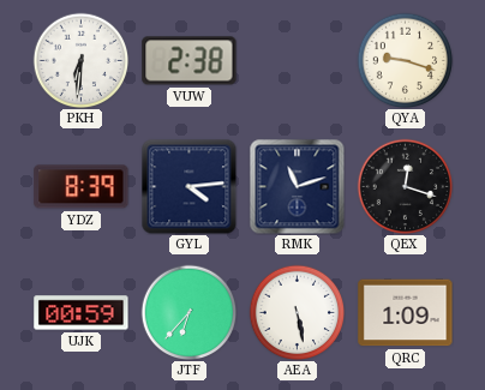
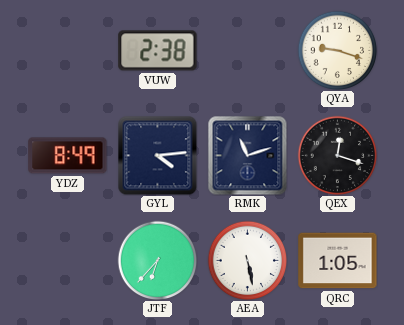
PKH: 6:31 -> none (80, 60)
YDZ: 8:39 -> 8:49 (68, 156)
UJK: 00:59 -> none (82, 313)
QRC: 1:09 -> 1:05 (338, 261)
